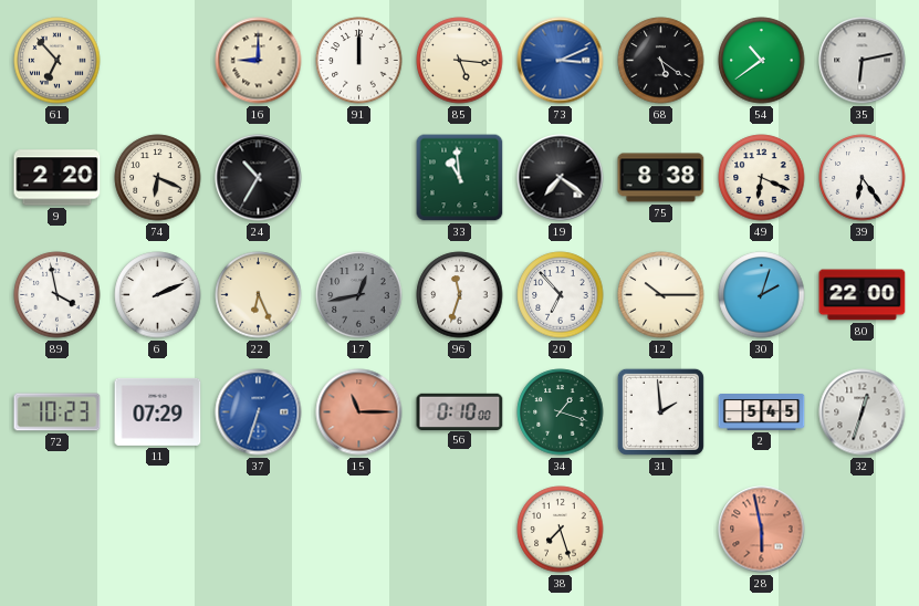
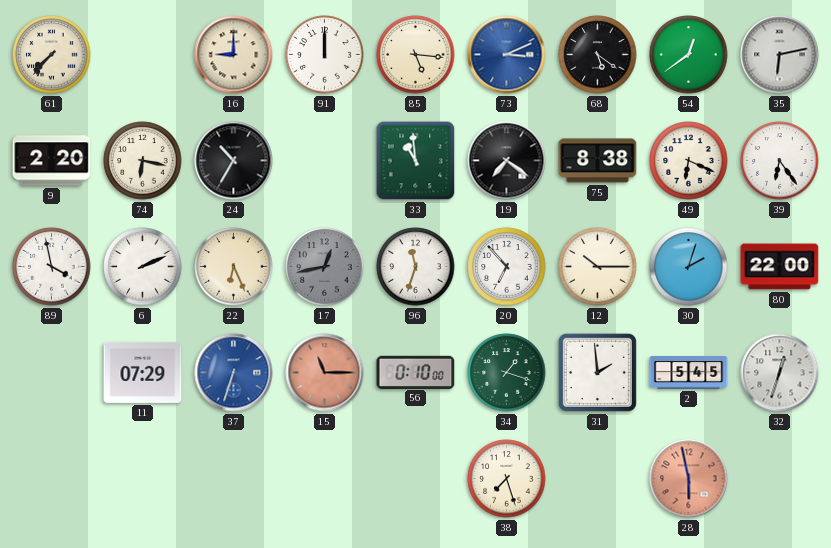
61: 6:53 -> 7:37 (52, 55)
54: 10:39 -> 12:39 (689, 55)
74: 6:19 -> 6:17 (143, 161)
72: 10:23 -> none (58, 412)
